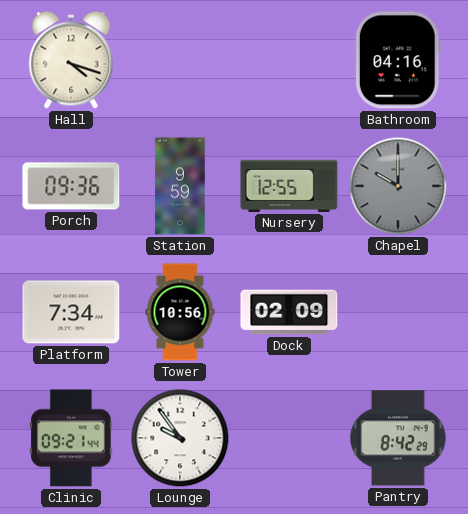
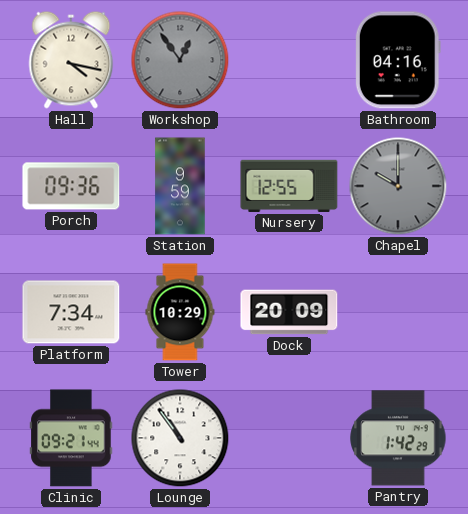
Hall: 4:18 -> 4:17 (71, 60)
Workshop: none -> 12:54 (180, 60)
Tower: 10:56 -> 10:29 (180, 312)
Dock: 02:09 -> 20:09 (289, 312)
Lounge: 9:54 -> 10:54 (180, 438)
Pantry: 8:42 -> 1:42 (398, 438)
